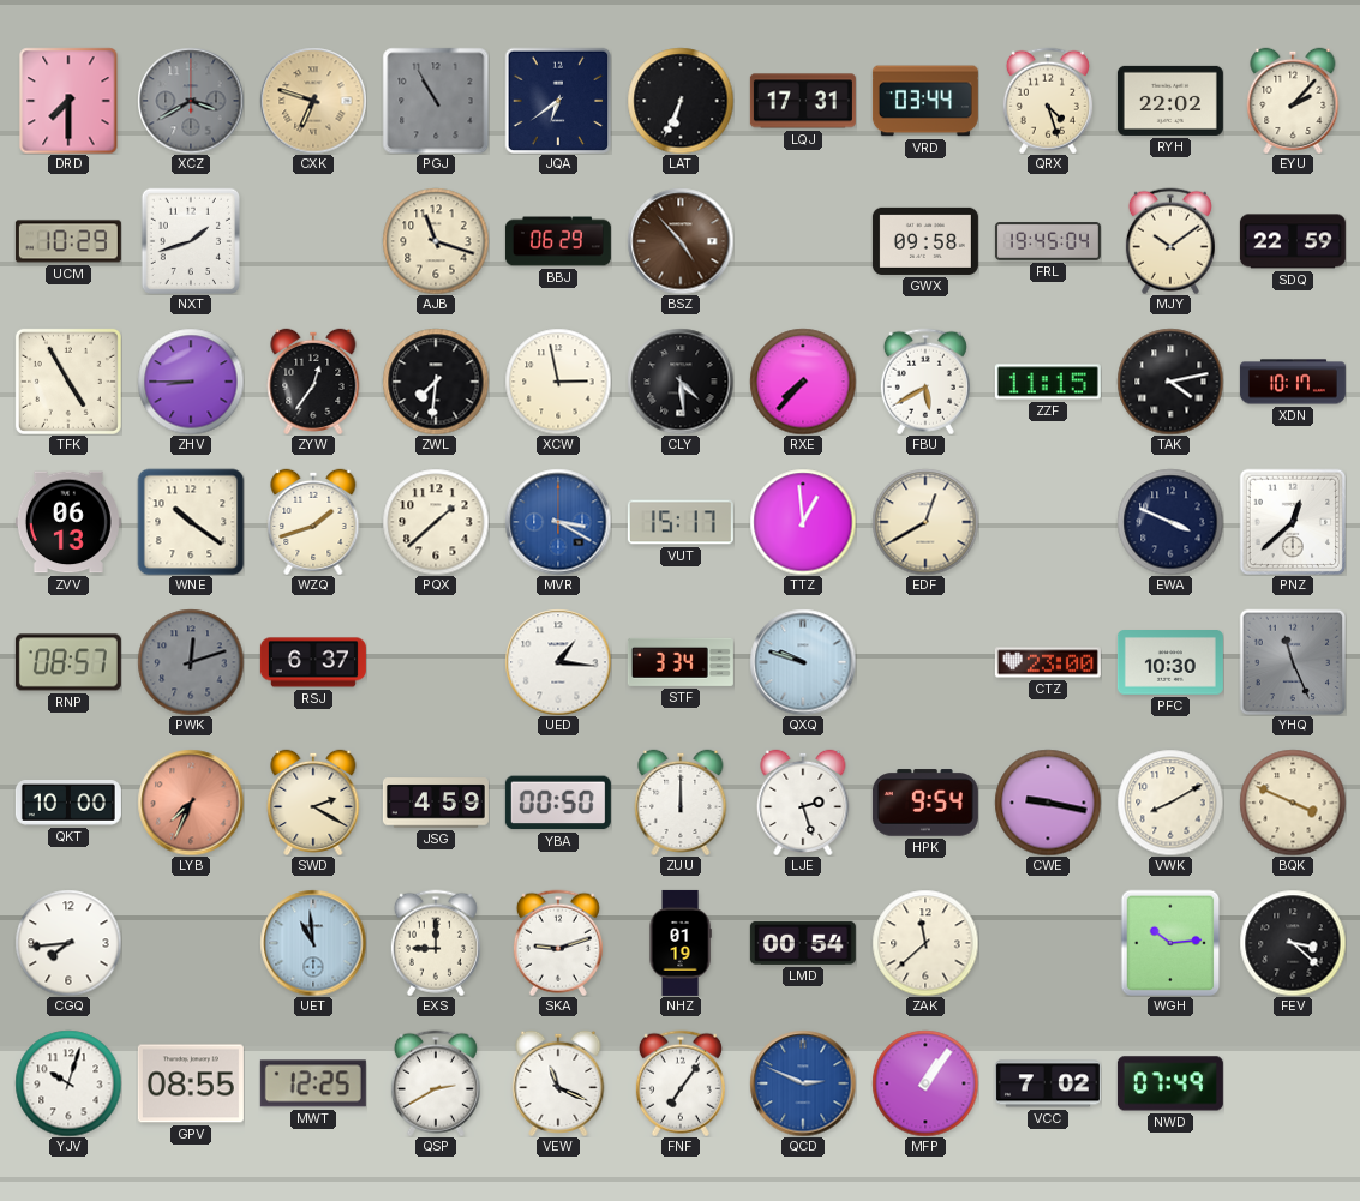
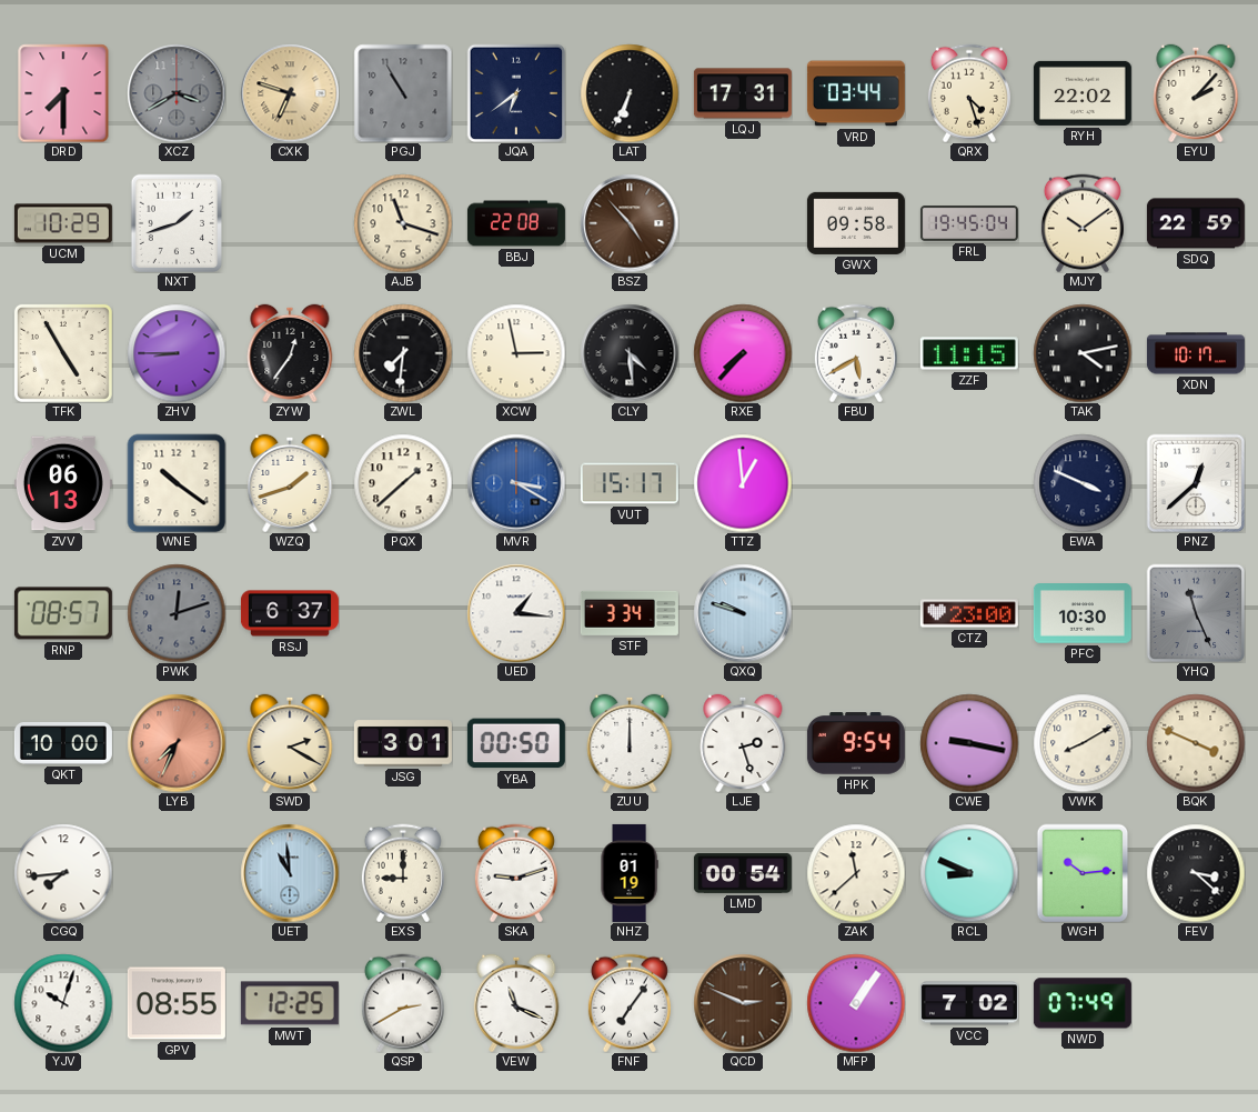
BBJ: 06:29 -> 22:08 (516, 223)
EDF: 12:40 -> none (925, 522)
JSG: 4:59 -> 3:01 (403, 743)
RCL: none -> 8:49 (969, 873)
QCD dial: blue -> brown (743, 1003)
